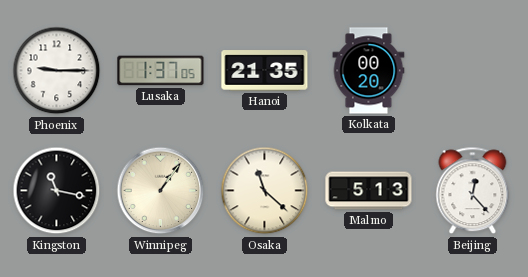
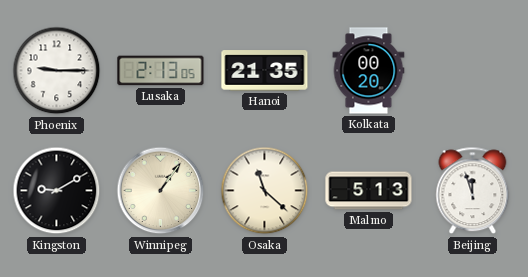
Lusaka: 1:37 -> 2:13 (161, 71)
Kingston: 11:17 -> 9:10 (57, 191)
Beijing: 12:23 -> 11:57 (473, 191)
